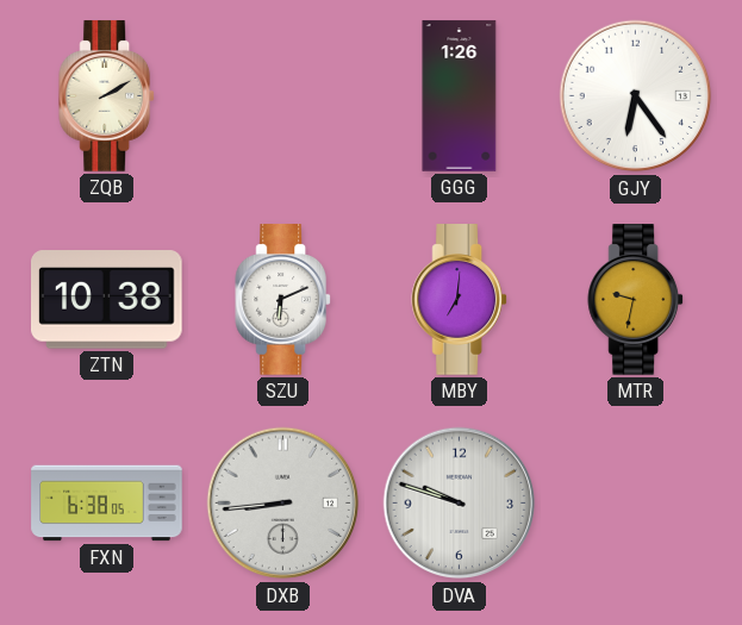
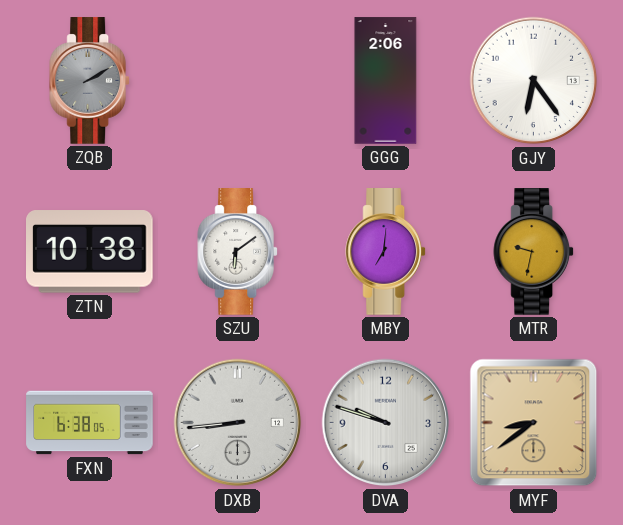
ZQB dial: cream -> grey (90, 81)
GGG: 1:26 -> 2:06 (386, 81)
SZU: 6:11 -> 6:09 (238, 252)
MYF: none -> 8:39 (534, 423)
